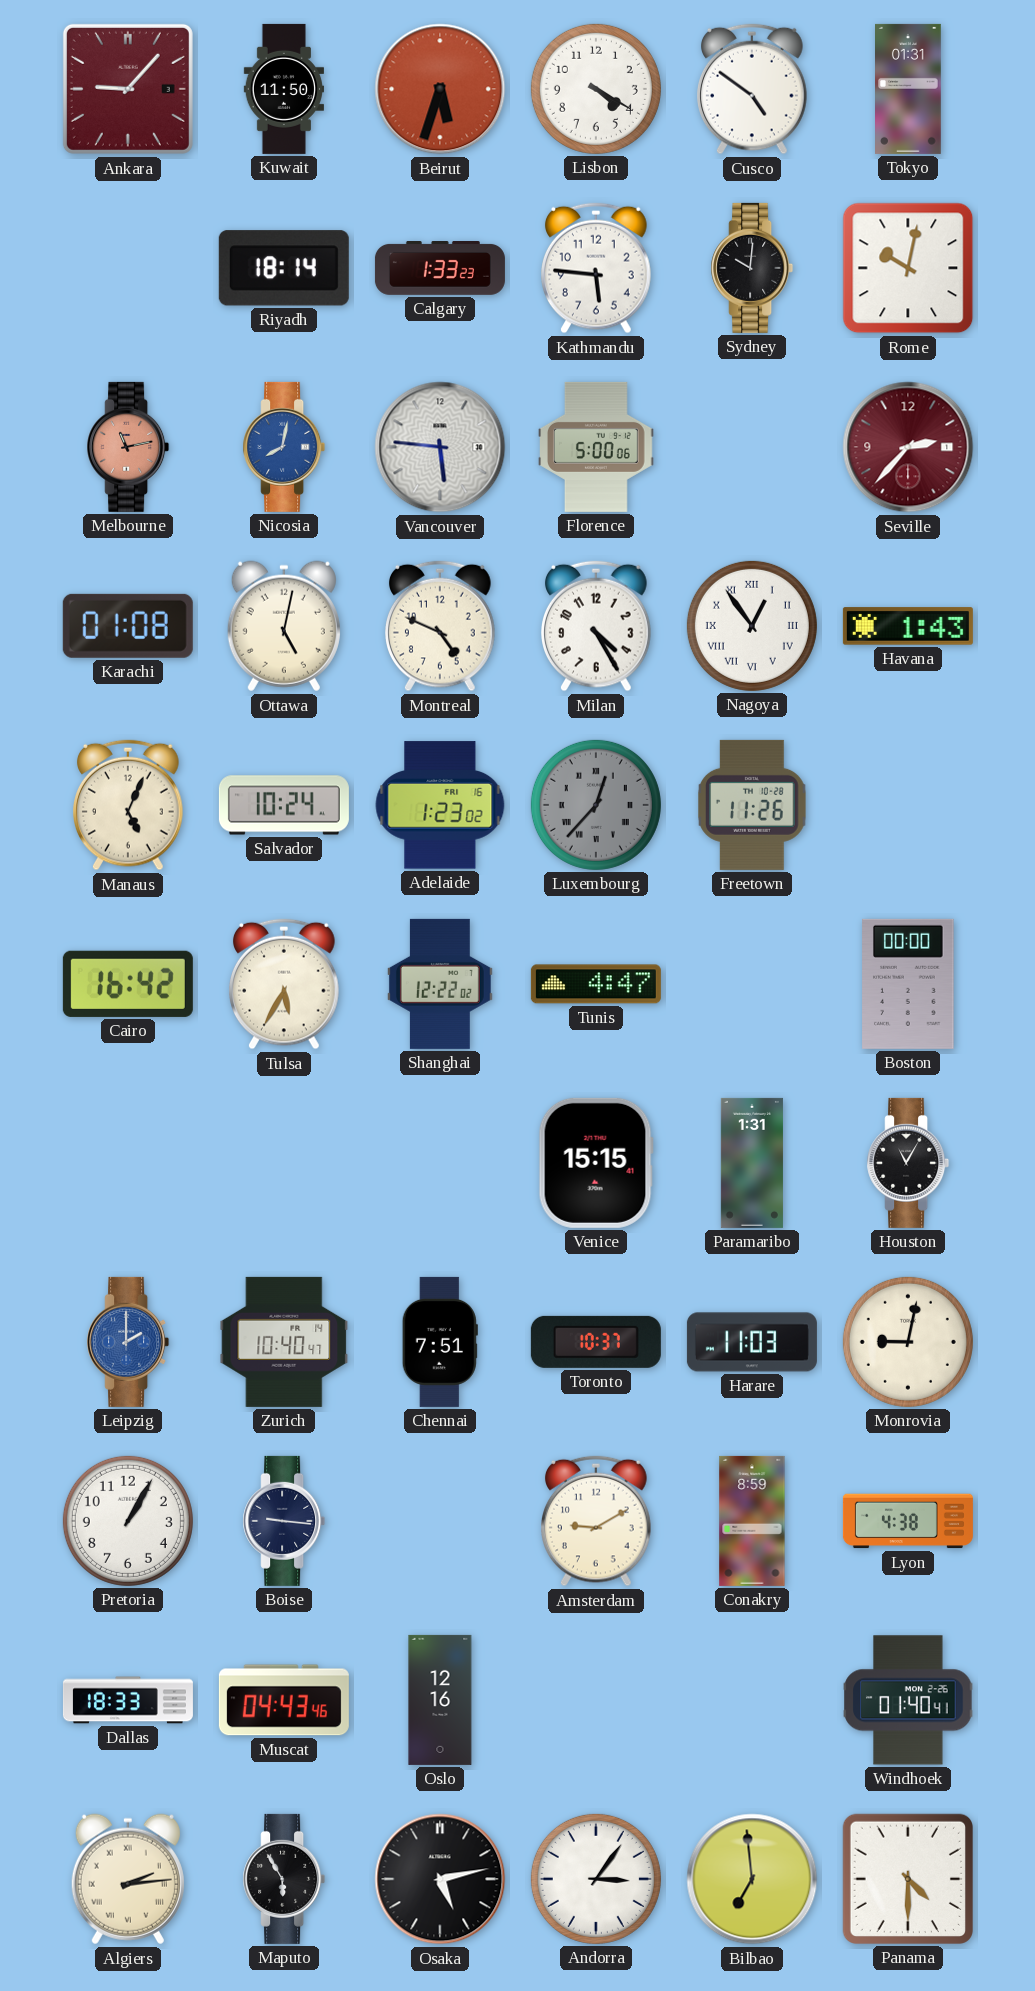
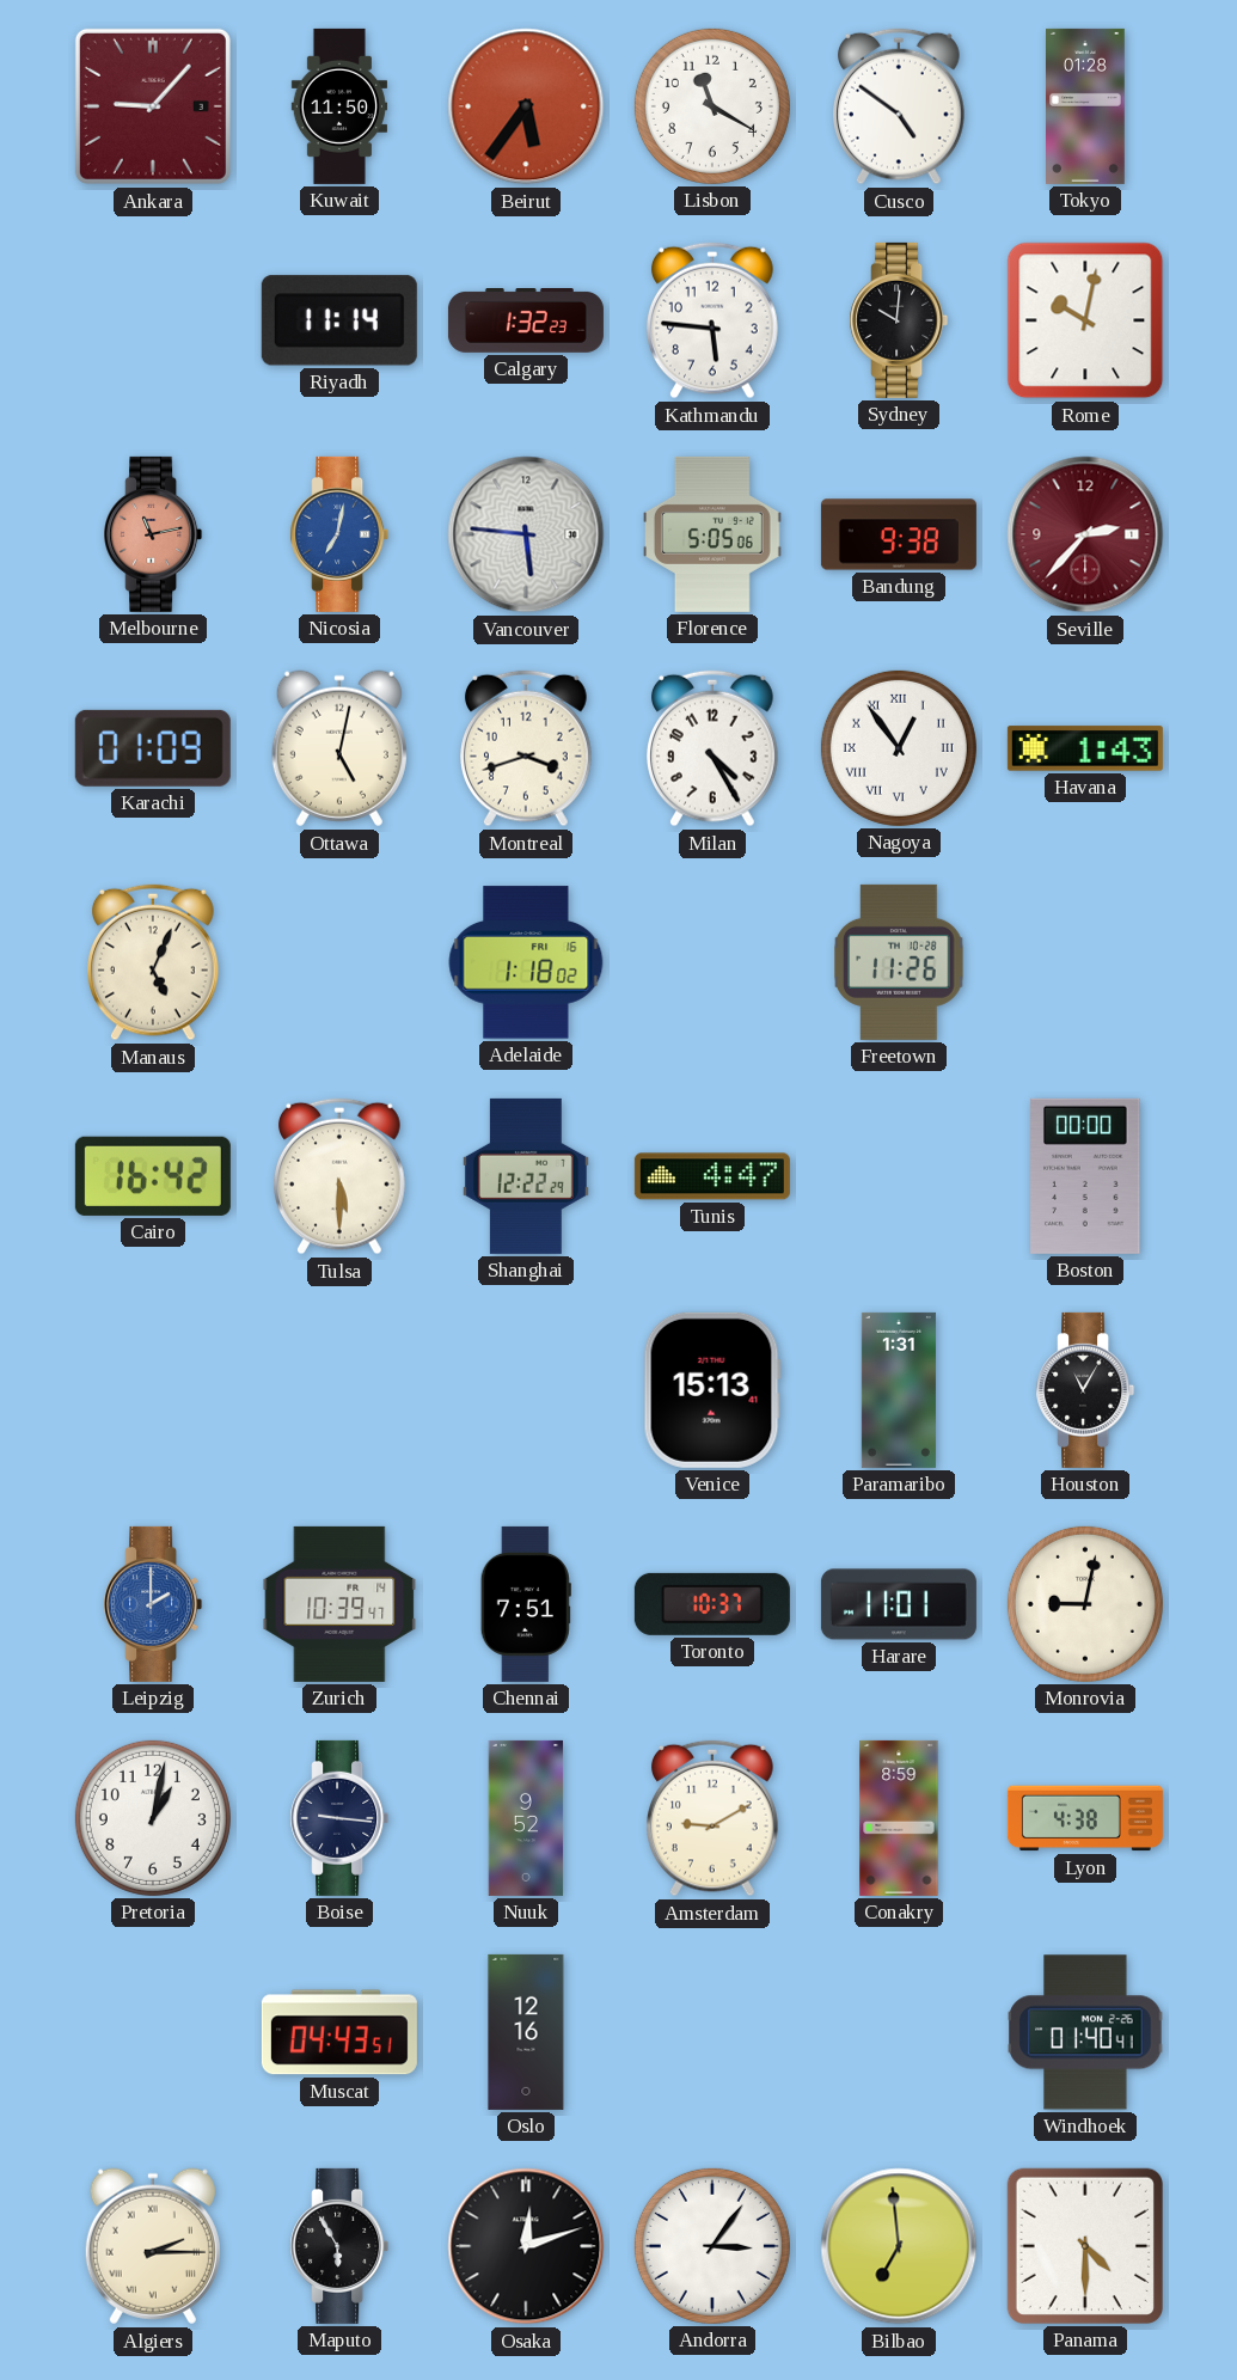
Beirut: 5:33 -> 5:36 (526, 106)
Lisbon: 4:20 -> 11:20 (712, 106)
Tokyo: 01:31 -> 01:28 (1085, 106)
Riyadh: 18:14 -> 11:14 (339, 320)
Calgary: 1:33 -> 1:32 (526, 322)
Nicosia: 8:02 -> 7:02 (339, 534)
Florence: 5:00 -> 5:05 (714, 534)
Bandung: none -> 9:38 (899, 534)
Karachi: 01:08 -> 01:09 (153, 748)
Montreal: 4:49 -> 3:42 (527, 748)
Salvador: 10:24 -> none (284, 805)
Adelaide: 1:23 -> 1:18 (526, 962)
Luxembourg: 12:37 -> none (596, 805)
Tulsa: 5:35 -> 5:30 (341, 1176)
Shanghai: 12:22:02 -> 12:22:29 (526, 1176)
Venice: 15:15 -> 15:13 (712, 1390)
Zurich: 10:40 -> 10:39 (339, 1604)
Harare: 11:03 -> 11:01 (899, 1604)
Pretoria: 1:05 -> 1:02 (153, 1818)
Nuuk: none -> 9:52 (526, 1818)
Dallas: 18:33 -> none (128, 1700)
Muscat: 04:43:46 -> 04:43:51 (339, 2032)
Algiers: 2:14 -> 2:15 (153, 2246)
Osaka: 5:13 -> 12:12 (526, 2246)
